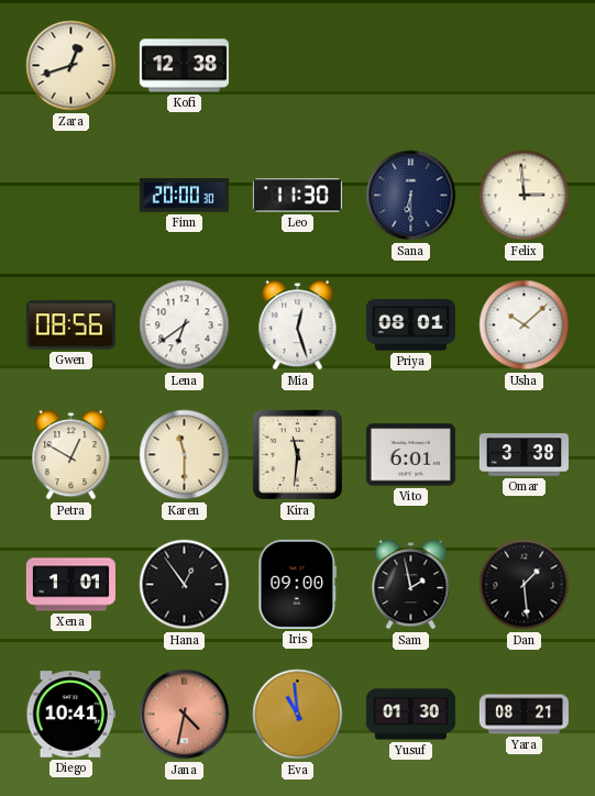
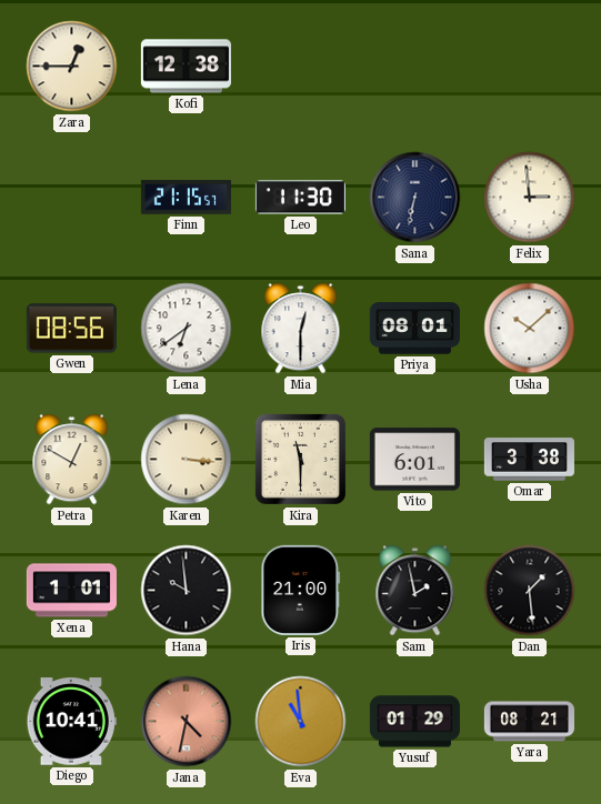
Zara: 12:42 -> 12:45 (72, 67)
Finn: 20:00 -> 21:15 (186, 198)
Sana: 6:30 -> 6:32 (415, 198)
Mia: 12:27 -> 12:30 (301, 329)
Karen: 11:30 -> 3:16 (187, 460)
Kira: 11:31 -> 11:30 (300, 459)
Hana: 12:54 -> 9:59 (187, 591)
Iris: 09:00 -> 21:00 (301, 590)
Yusuf: 01:30 -> 01:29 (414, 722)
